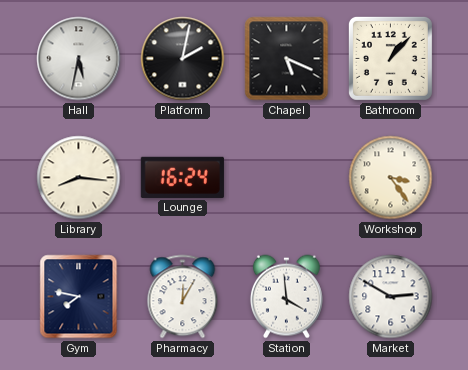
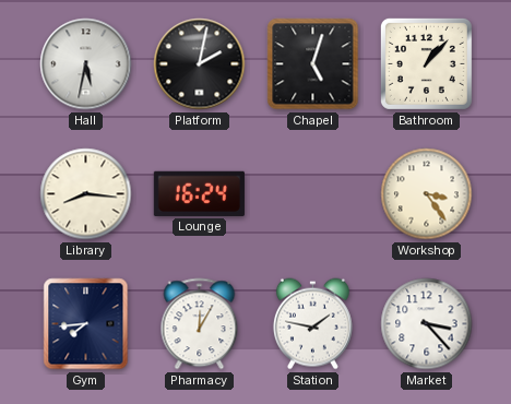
Chapel: 5:19 -> 5:03 (313, 64)
Gym: 7:47 -> 7:44 (86, 324)
Station: 3:59 -> 1:47 (312, 324)
Market: 2:50 -> 3:23 (427, 324)
